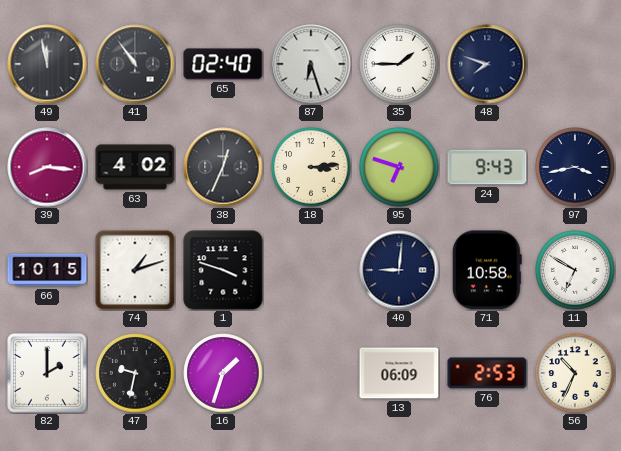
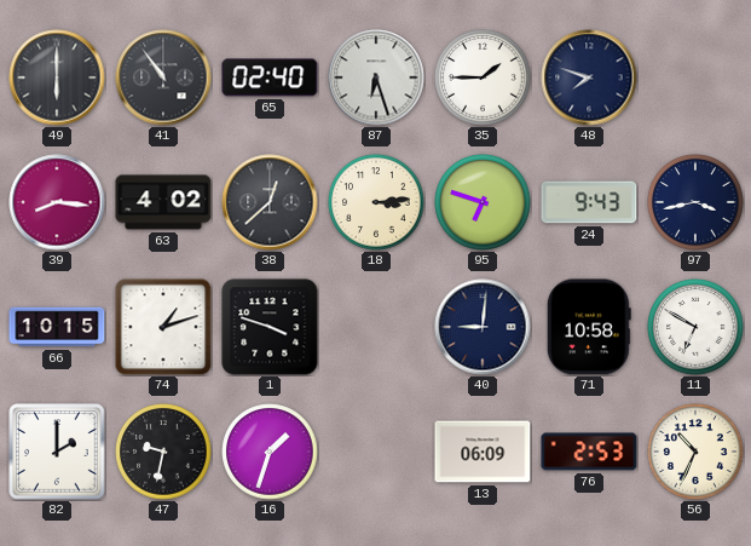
49: 11:58 -> 6:00 (57, 77)
38: 12:34 -> 12:38 (270, 202)
